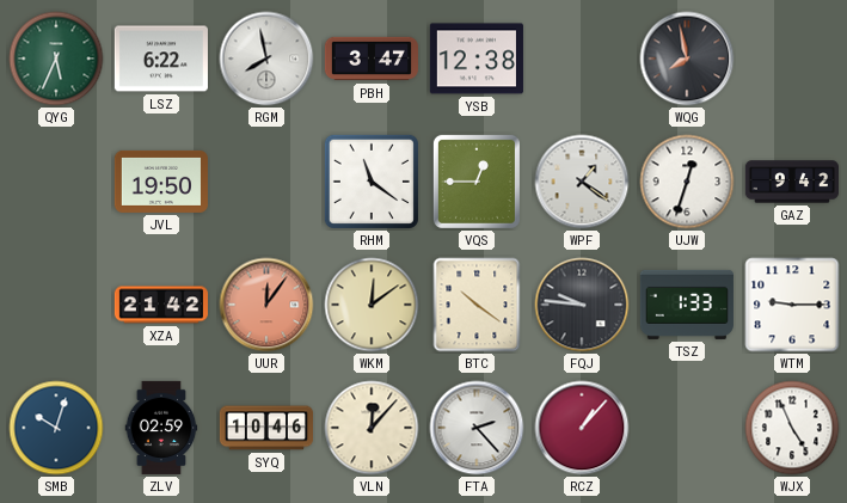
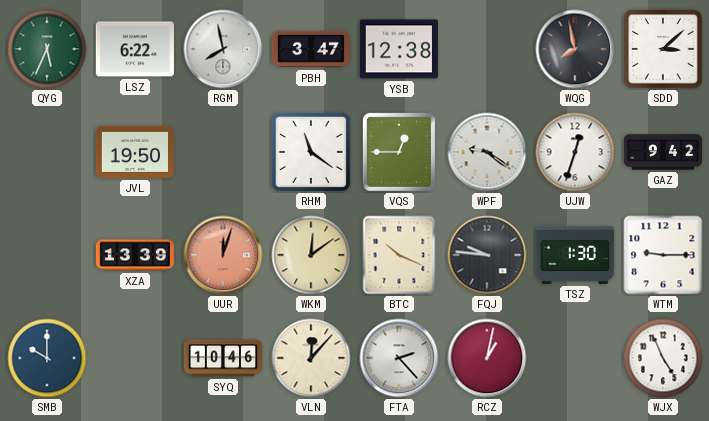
SDD: none -> 3:08 (663, 49)
WPF: 1:21 -> 9:21 (487, 152)
XZA: 21:42 -> 13:39 (134, 255)
UUR: 12:06 -> 12:03 (223, 255)
BTC: 10:21 -> 10:19 (399, 255)
TSZ: 1:33 -> 1:30 (575, 255)
SMB: 10:03 -> 10:00 (47, 358)
ZLV: 02:59 -> none (161, 428)
RCZ: 1:07 -> 1:02 (487, 358)
